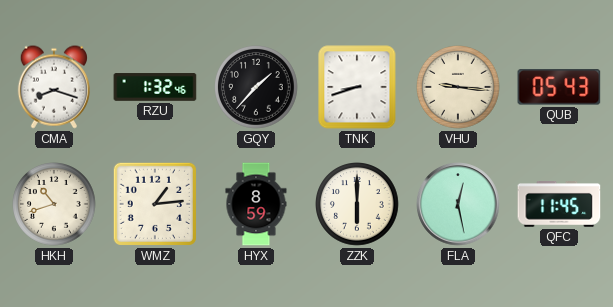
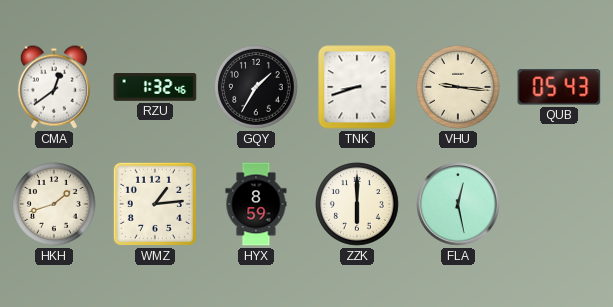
CMA: 8:18 -> 12:39 (54, 87)
GQY: 1:37 -> 1:35 (256, 87)
HKH: 10:42 -> 1:42 (54, 204)
QFC: 11:45 -> none (559, 205)
